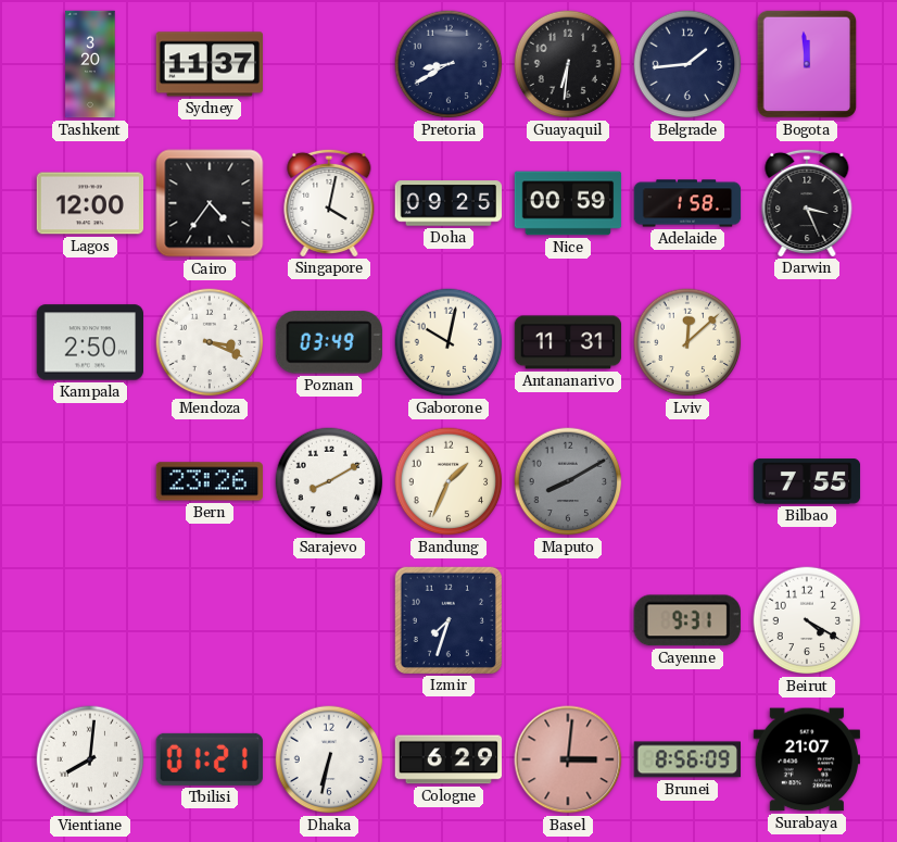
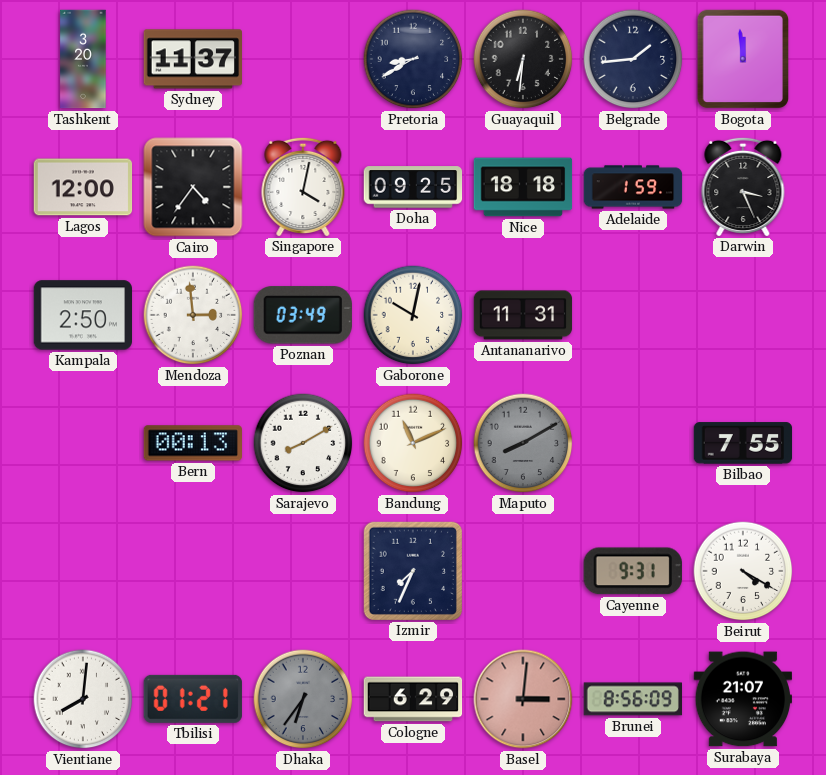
Nice: 00:59 -> 18:18 (523, 187)
Adelaide: 1:58 -> 1:59 (633, 187)
Mendoza: 3:19 -> 2:59 (193, 315)
Lviv: 12:08 -> none (687, 342)
Bern: 23:26 -> 00:13 (192, 443)
Bandung: 1:34 -> 11:11 (413, 443)
Izmir: 7:33 -> 7:34 (412, 570)
Dhaka: 6:32 -> 6:36 (303, 699)
Dhaka dial: white -> grey (303, 699)
